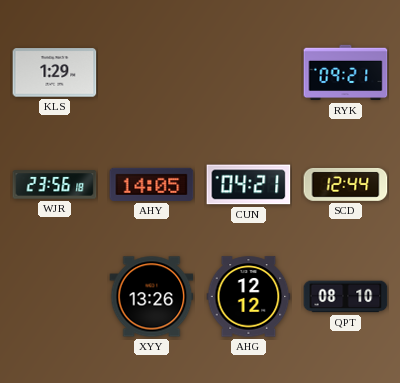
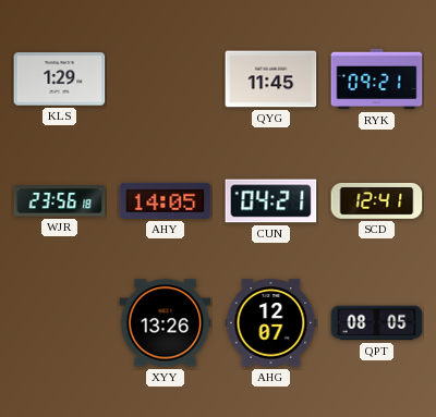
QYG: none -> 11:45 (271, 79)
SCD: 12:44 -> 12:41 (377, 201)
AHG: 12:12 -> 12:07 (271, 323)
QPT: 08:10 -> 08:05 (377, 323)
